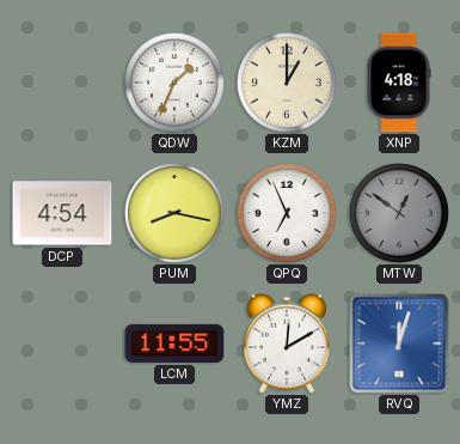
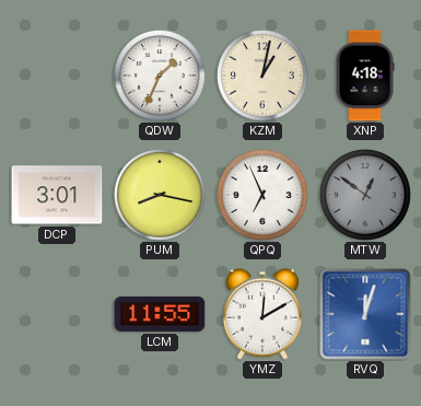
KZM: 1:00 -> 1:02 (264, 77)
DCP: 4:54 -> 3:01 (57, 195)
